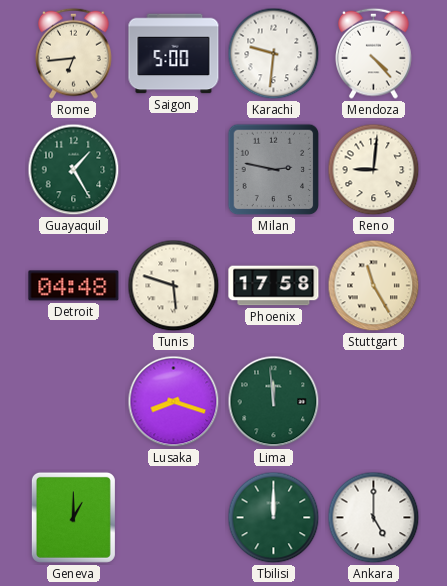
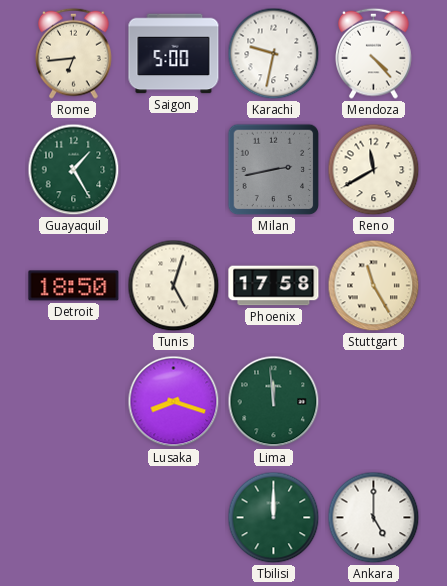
Karachi: 9:31 -> 9:32 (274, 54)
Milan: 2:47 -> 2:43 (274, 170)
Reno: 9:01 -> 11:40 (374, 170)
Detroit: 04:48 -> 18:50 (74, 286)
Tunis: 5:48 -> 5:03 (174, 286)
Geneva: 1:00 -> none (73, 517)
